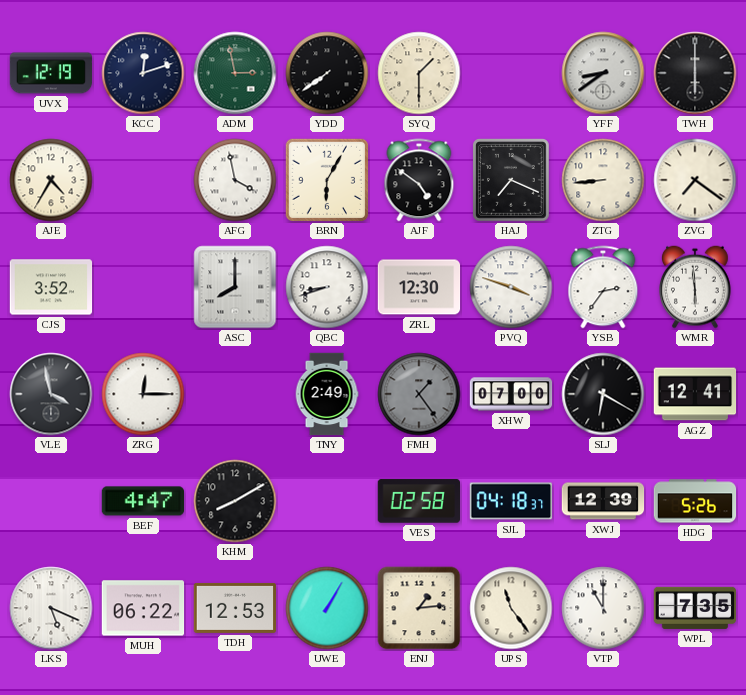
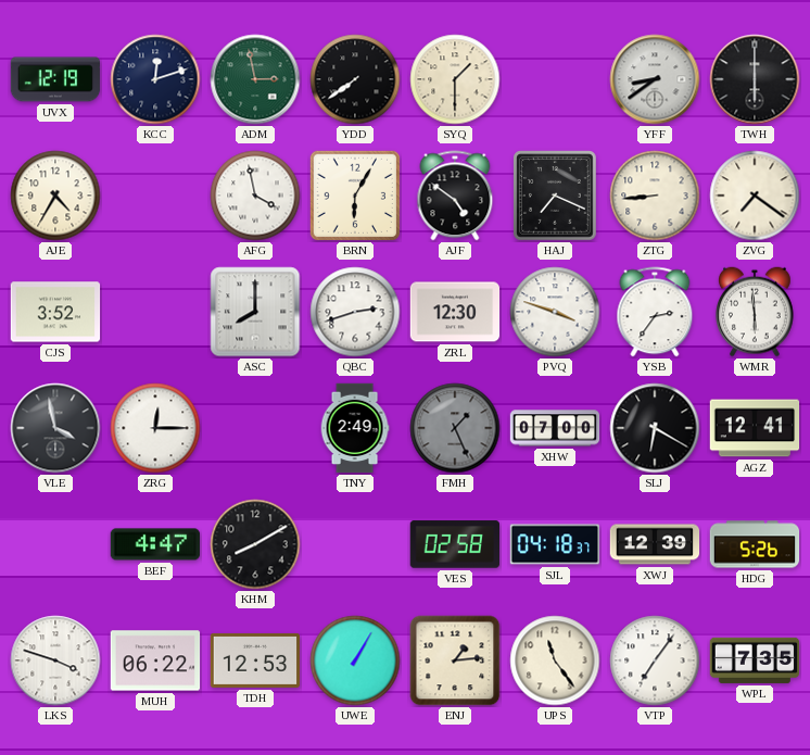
QBC: 8:42 -> 2:42 (355, 312)
FMH: 1:24 -> 1:26 (455, 428)
LKS: 5:19 -> 3:48 (55, 660)
VTP: 11:00 -> 7:06 (655, 660)
